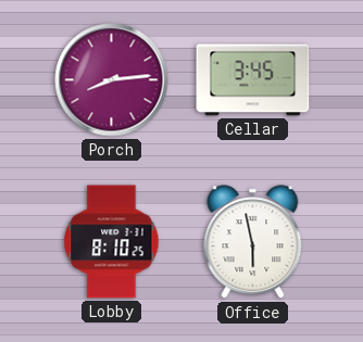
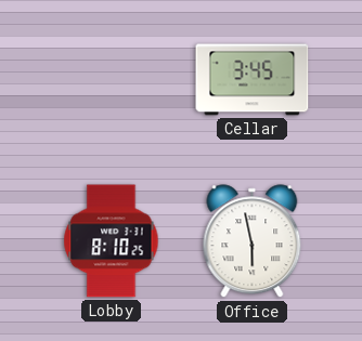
Porch: 8:14 -> none (112, 80)
